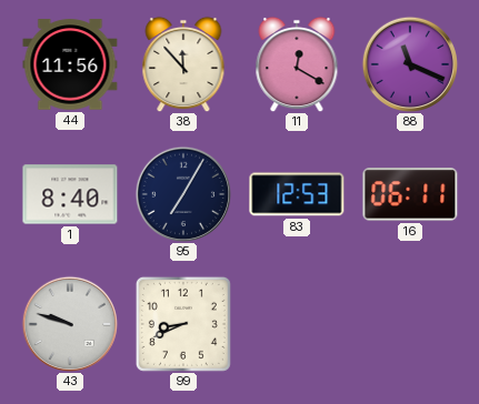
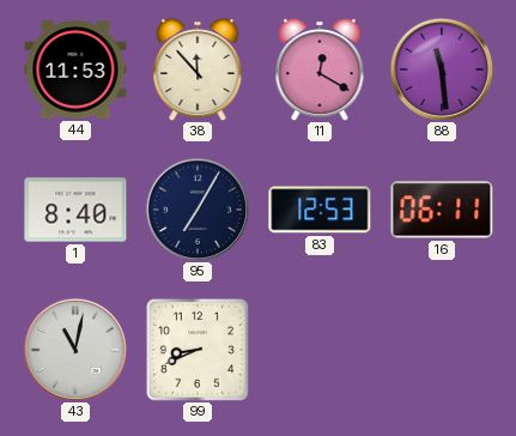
44: 11:56 -> 11:53 (75, 69)
88: 11:19 -> 11:29 (441, 68)
43: 9:48 -> 11:02 (74, 349)
